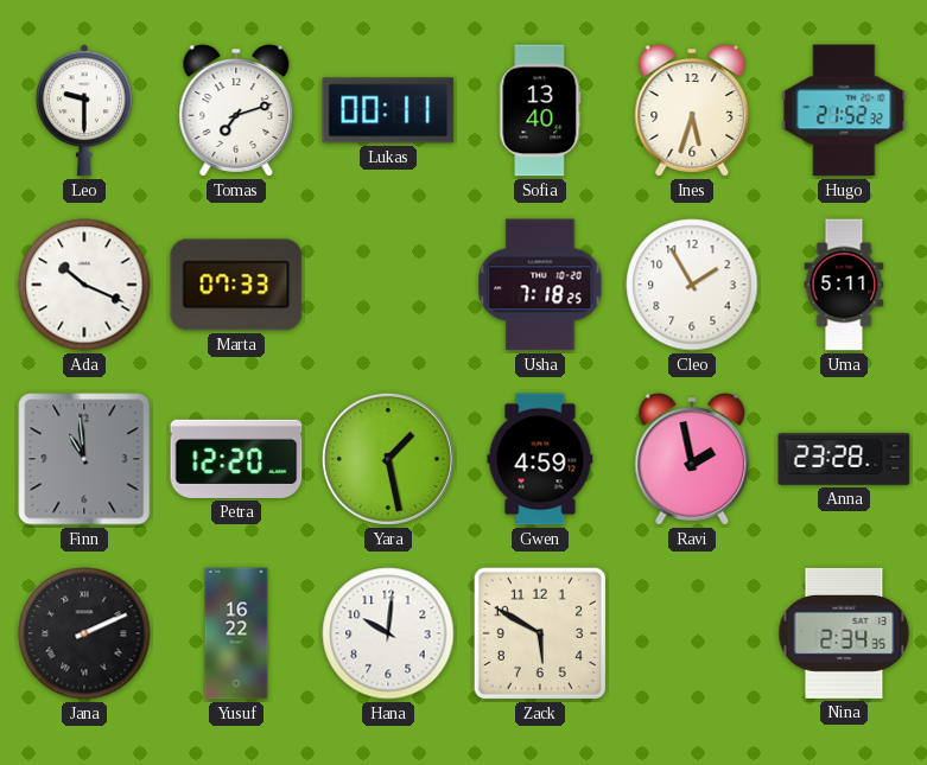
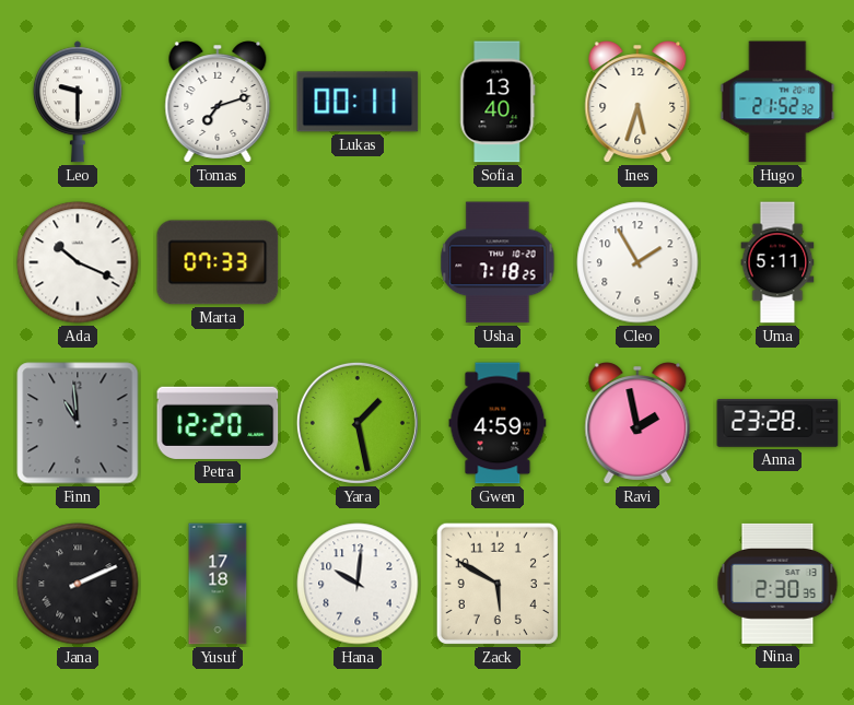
Yusuf: 16:22 -> 17:18 (218, 584)
Nina: 2:34 -> 2:30 (777, 584)
